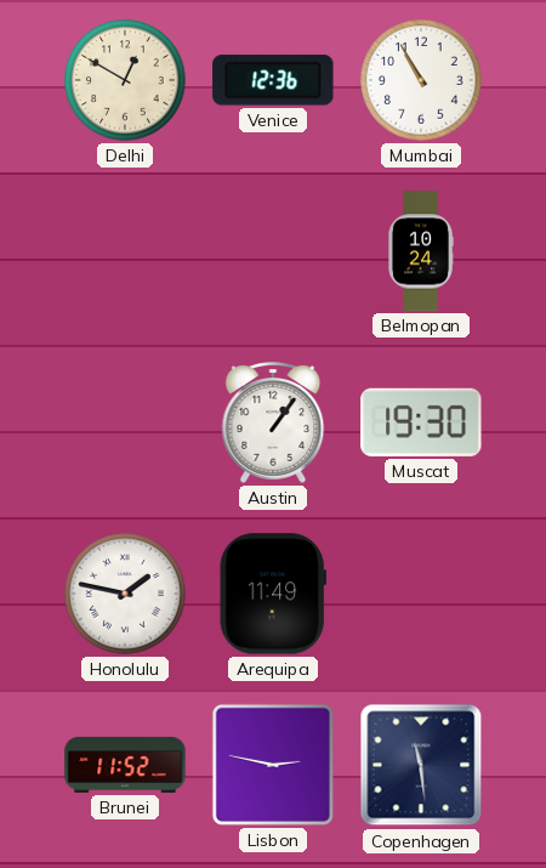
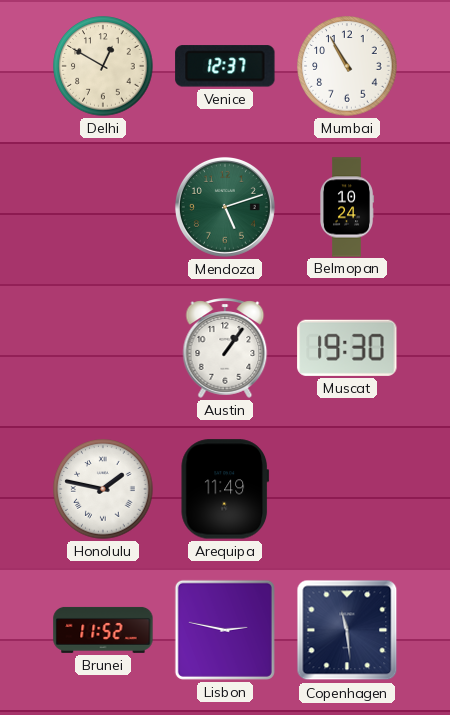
Venice: 12:36 -> 12:37 (225, 66)
Mendoza: none -> 5:12 (225, 207)
